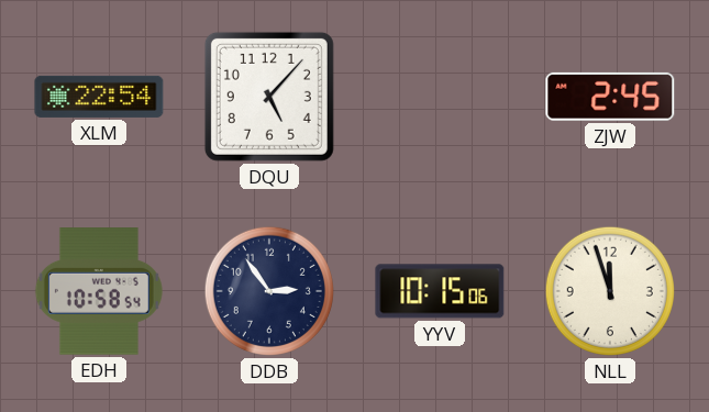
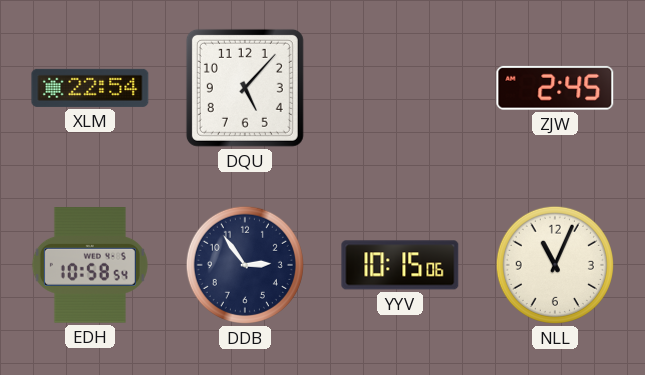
NLL: 11:57 -> 11:04 (555, 265)
